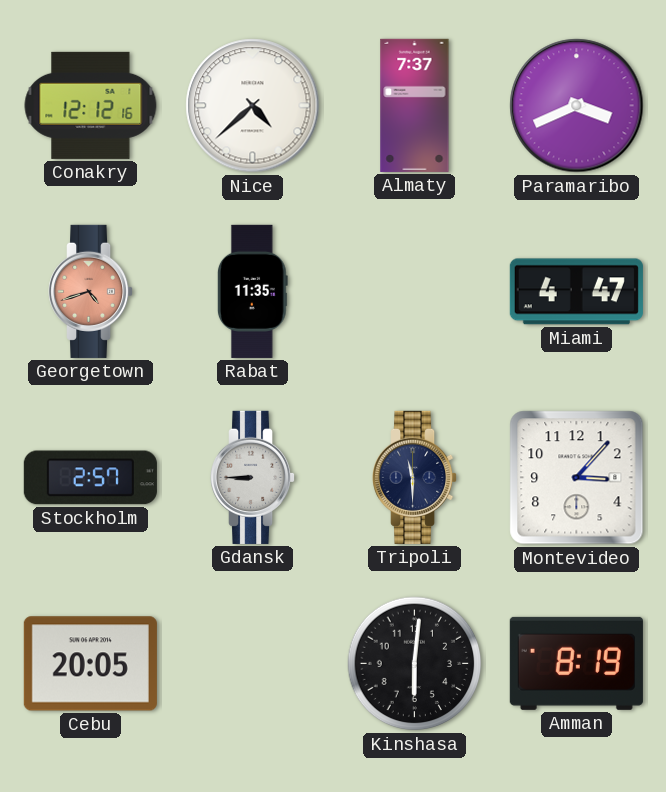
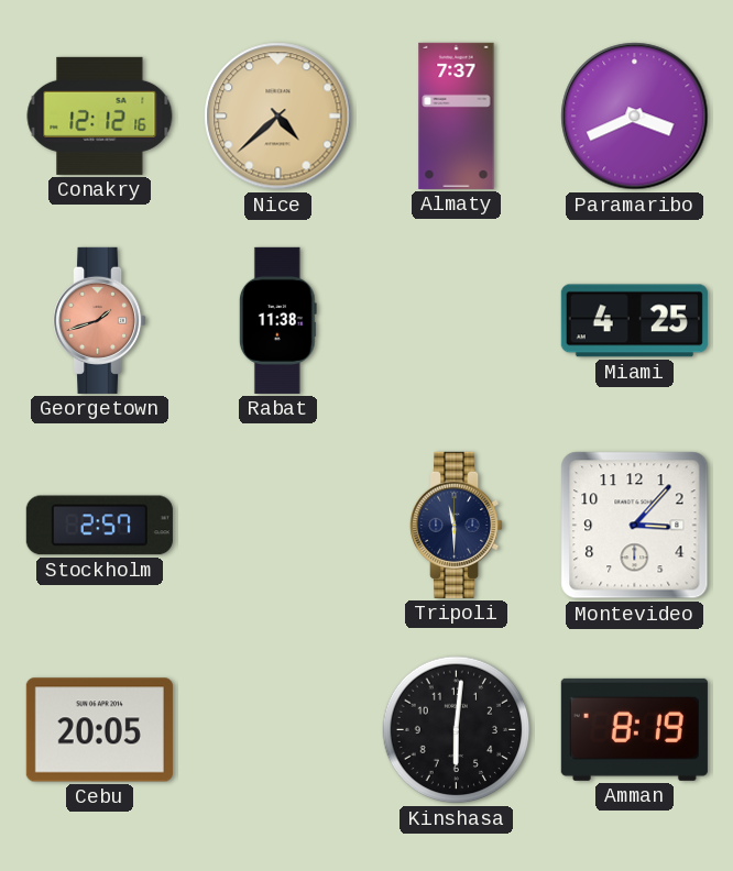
Nice dial: white -> champagne (278, 117)
Georgetown: 4:42 -> 1:42 (101, 320)
Rabat: 11:35 -> 11:38 (277, 320)
Miami: 4:47 -> 4:25 (634, 321)
Gdansk: 8:45 -> none (254, 477)
